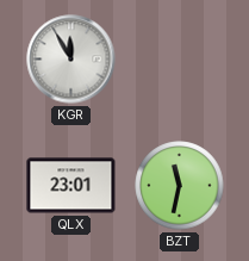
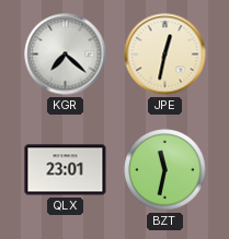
KGR: 11:55 -> 7:22 (66, 55)
JPE: none -> 12:32 (165, 55)
